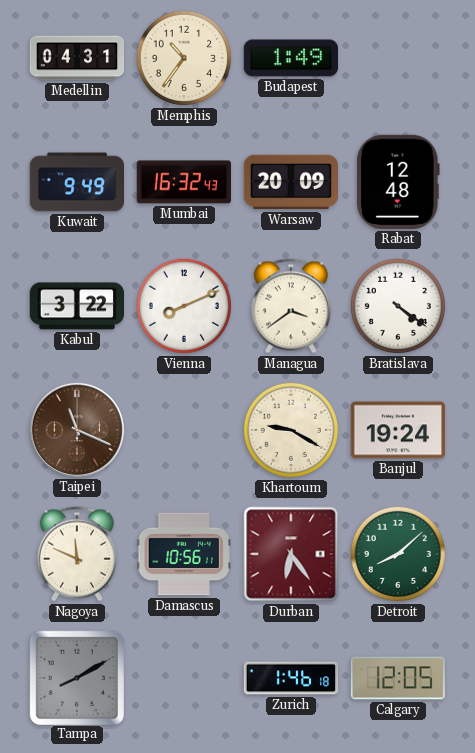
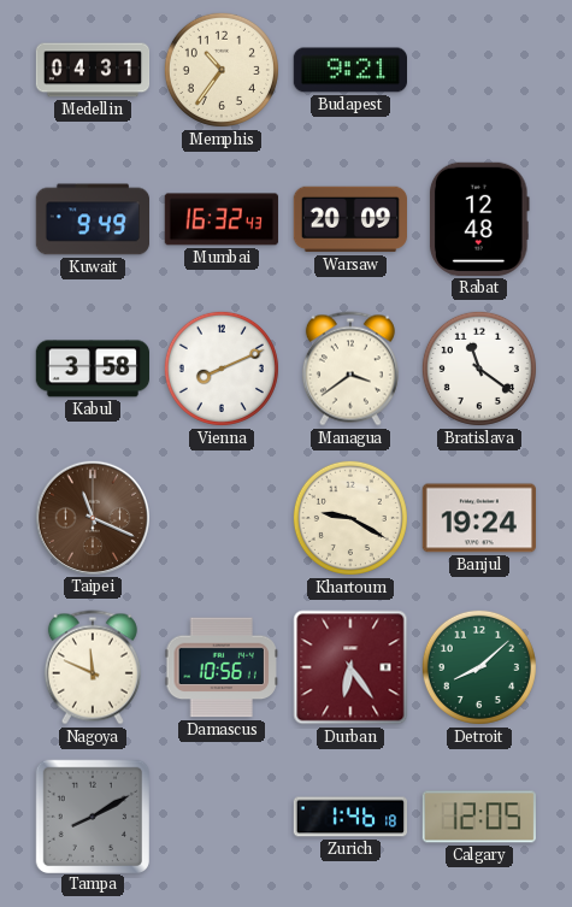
Budapest: 1:49 -> 9:21 (349, 70)
Kabul: 3:22 -> 3:58 (92, 369)
Bratislava: 4:21 -> 11:21 (479, 369)
